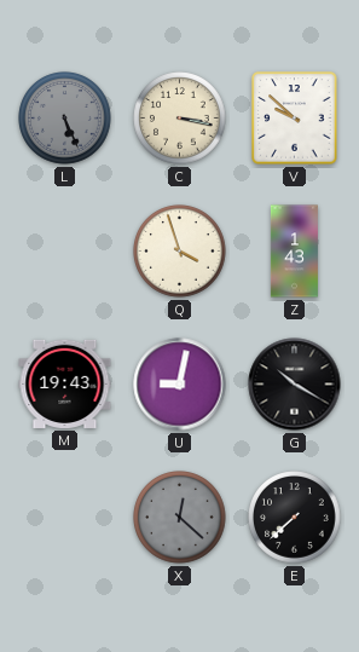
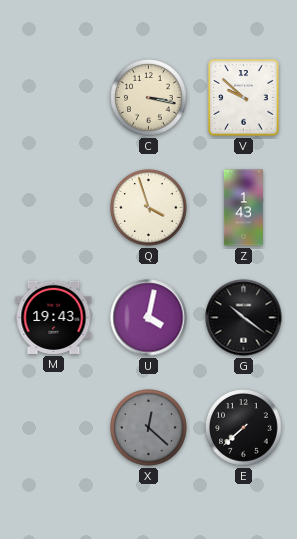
L: 5:26 -> none (65, 119)
U: 9:02 -> 4:02 (149, 318)
G: 10:20 -> 10:21 (244, 318)
